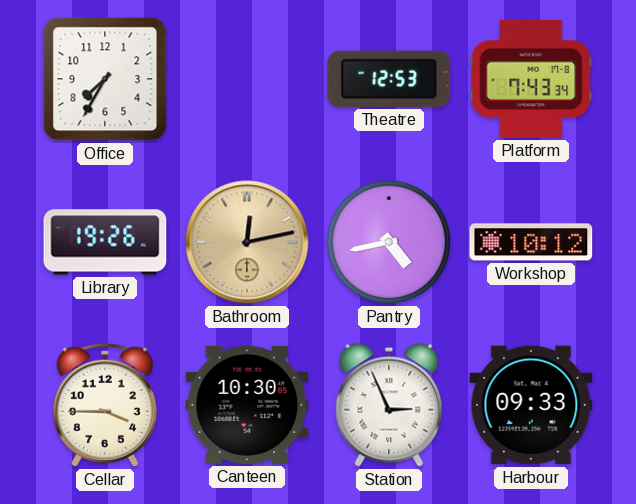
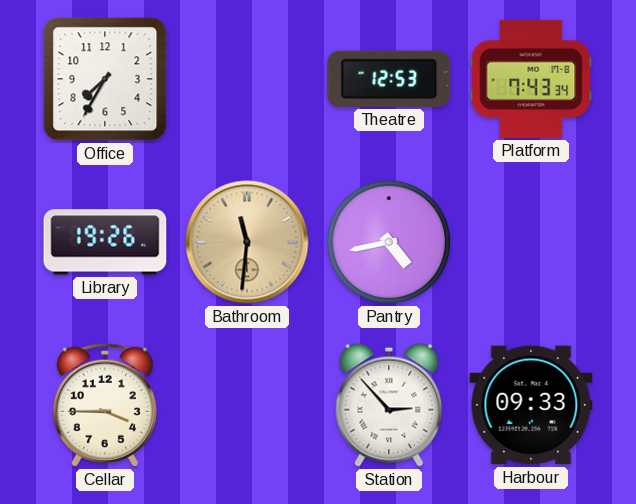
Bathroom: 12:13 -> 11:31 (247, 242)
Workshop: 10:12 -> none (531, 242)
Canteen: 10:30 -> none (247, 405)
Station: 2:56 -> 2:53 (389, 405)
